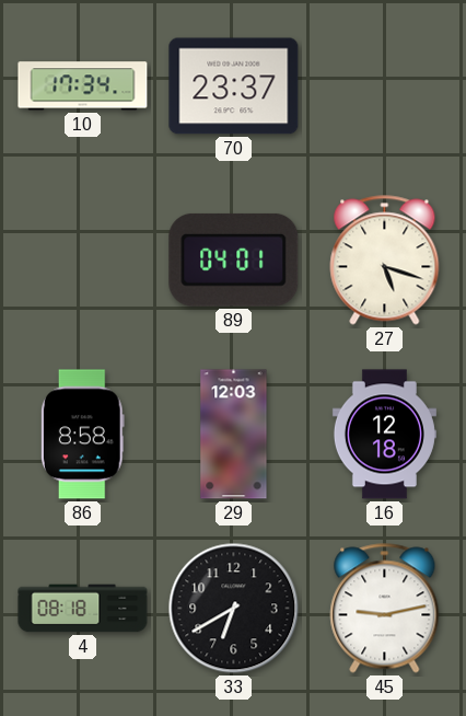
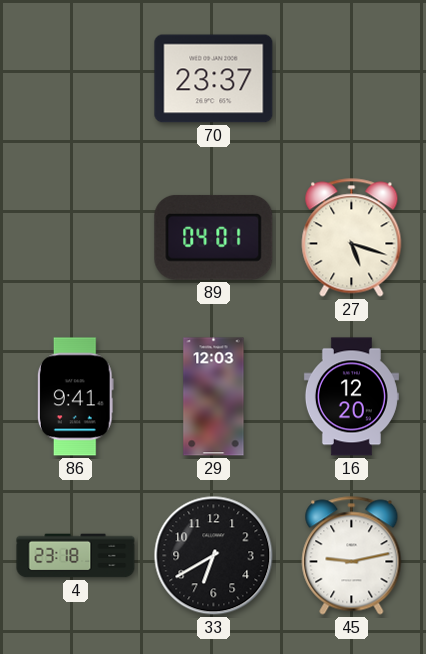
10: 17:34 -> none (83, 86)
86: 8:58 -> 9:41 (75, 397)
16: 12:18 -> 12:20 (351, 397)
4: 08:18 -> 23:18 (76, 556)
